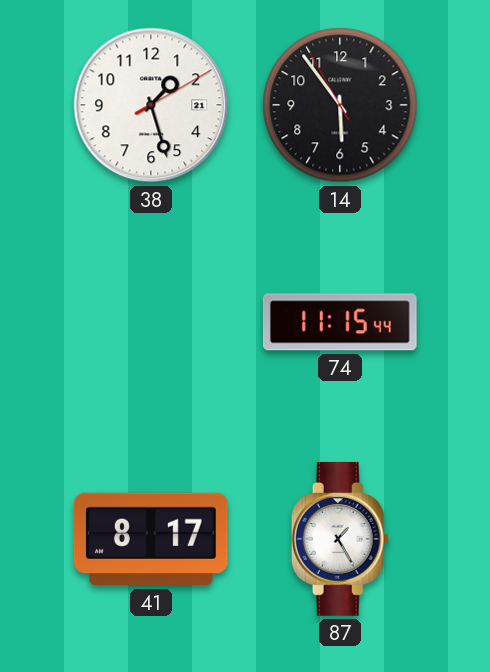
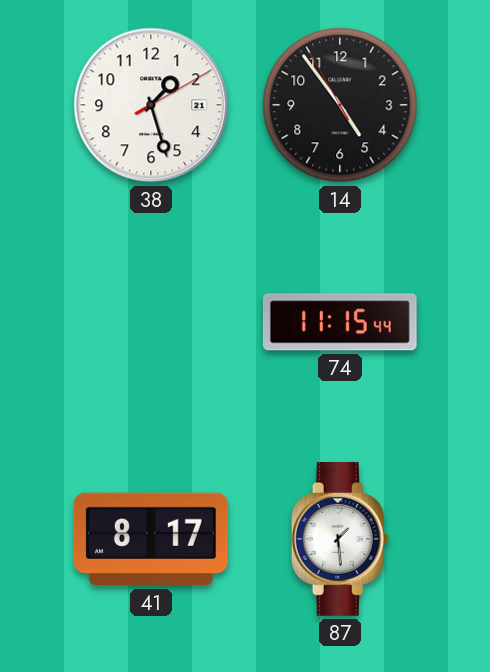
14: 5:53 -> 4:53 (340, 105)
87: 1:25 -> 1:29 (340, 539)
